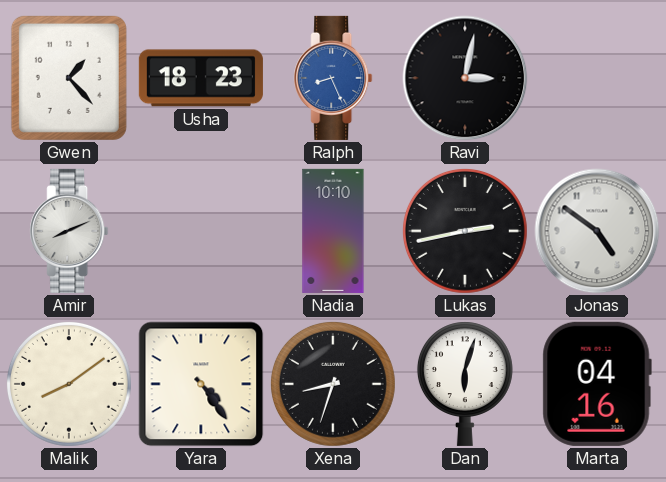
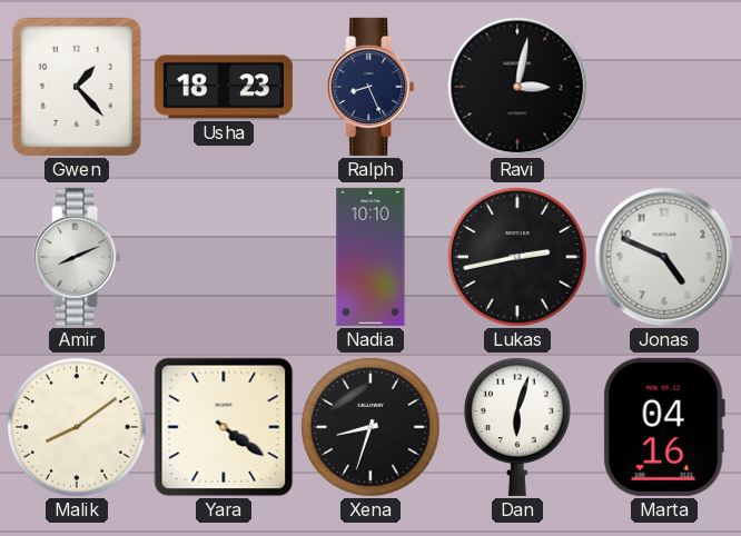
Ralph dial: blue -> navy (370, 87)
Jonas: 4:51 -> 4:49 (664, 257)
Yara: 4:24 -> 4:21 (224, 427)
